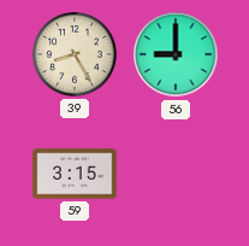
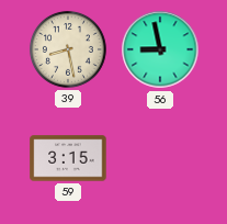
39: 8:25 -> 8:28 (68, 49)
56: 9:00 -> 8:58 (160, 49)
